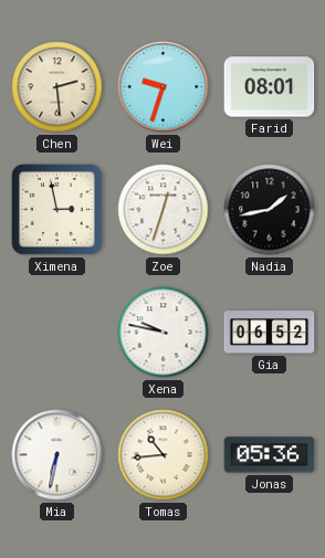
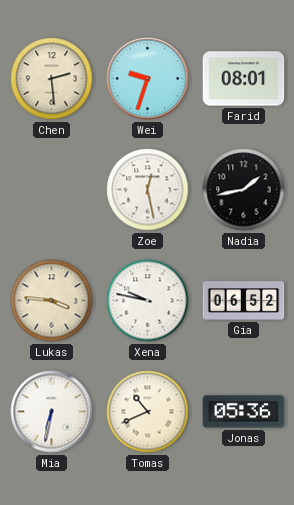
Ximena: 2:58 -> none (56, 209)
Zoe: 12:33 -> 12:28 (148, 190)
Lukas: none -> 3:46 (52, 301)
Tomas: 10:44 -> 10:41 (148, 412)
